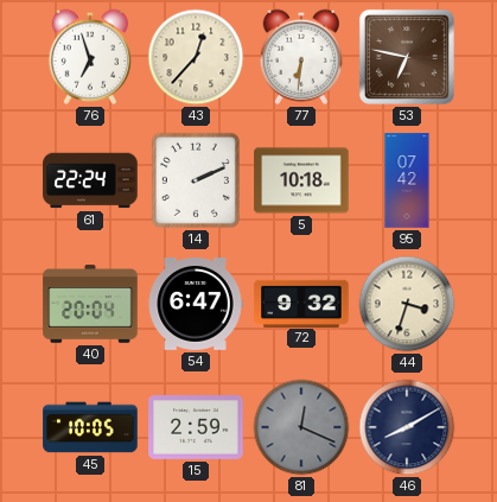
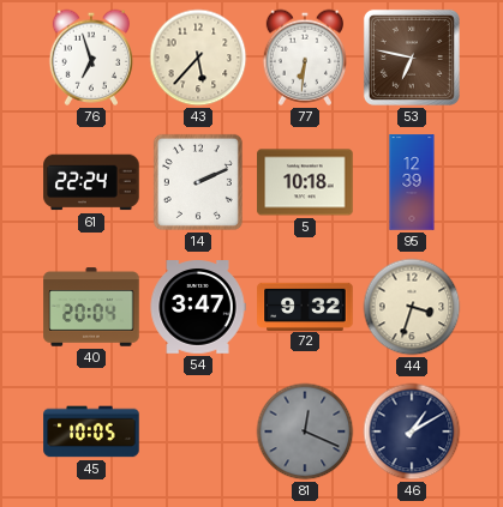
43: 12:37 -> 5:37 (198, 58)
95: 07:42 -> 12:39 (412, 182)
54: 6:47 -> 3:47 (198, 307)
15: 2:59 -> none (196, 428)
46: 8:10 -> 1:10 (412, 431)
